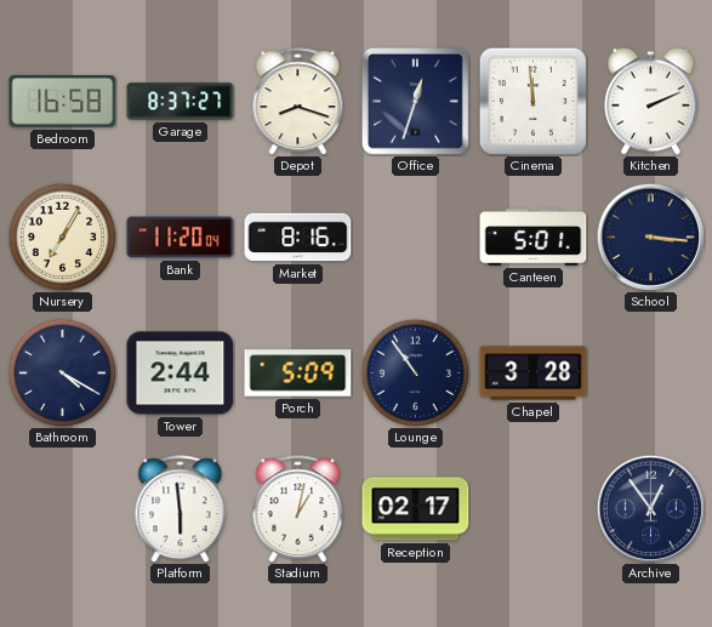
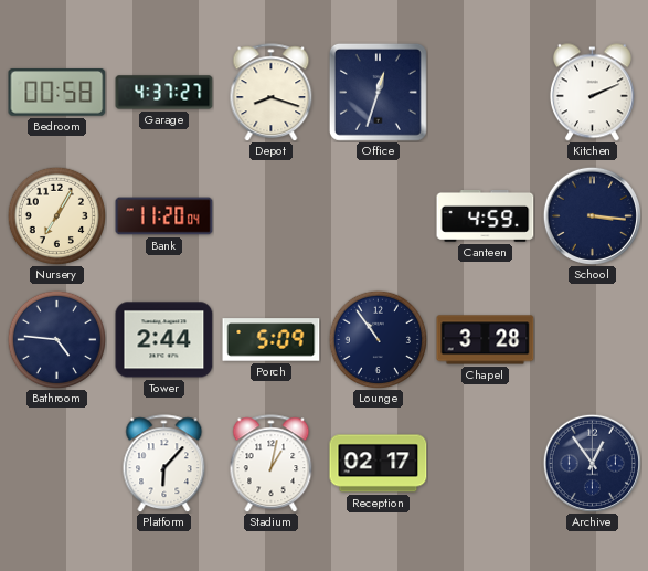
Bedroom: 16:58 -> 00:58 (57, 92)
Garage: 8:37 -> 4:37 (164, 93)
Cinema: 11:59 -> none (532, 101)
Market: 8:16 -> none (298, 238)
Canteen: 5:01 -> 4:59 (486, 215)
Bathroom: 4:20 -> 4:46 (56, 339)
Platform: 5:59 -> 6:07 (164, 464)
